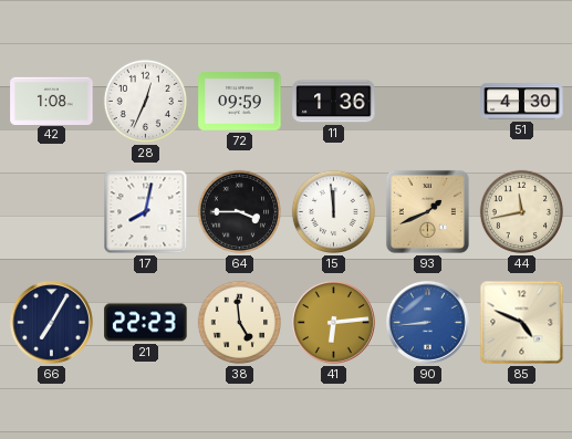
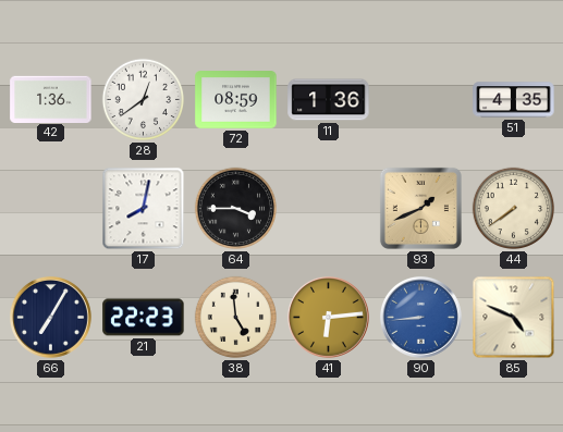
42: 1:08 -> 1:36 (51, 99)
28: 12:34 -> 12:39 (144, 100)
72: 09:59 -> 08:59 (236, 100)
51: 4:30 -> 4:35 (514, 100)
15: 11:59 -> none (334, 212)
44: 11:43 -> 7:39 (514, 209)
